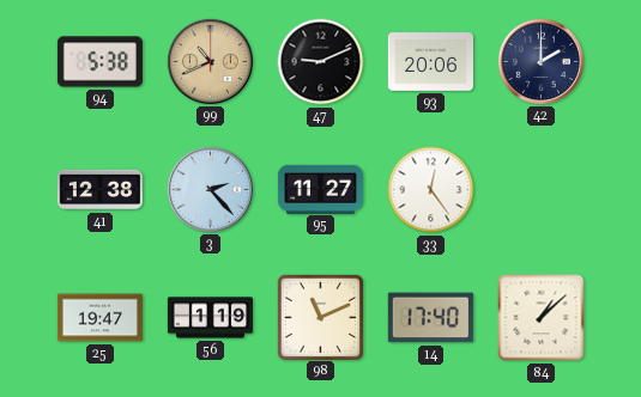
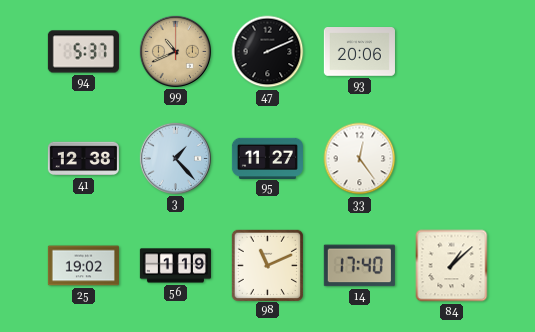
94: 5:38 -> 5:37 (83, 52)
47: 9:11 -> 2:11 (268, 52)
42: 2:00 -> none (540, 61)
3: 2:23 -> 1:23 (175, 158)
25: 19:47 -> 19:02 (83, 266)
